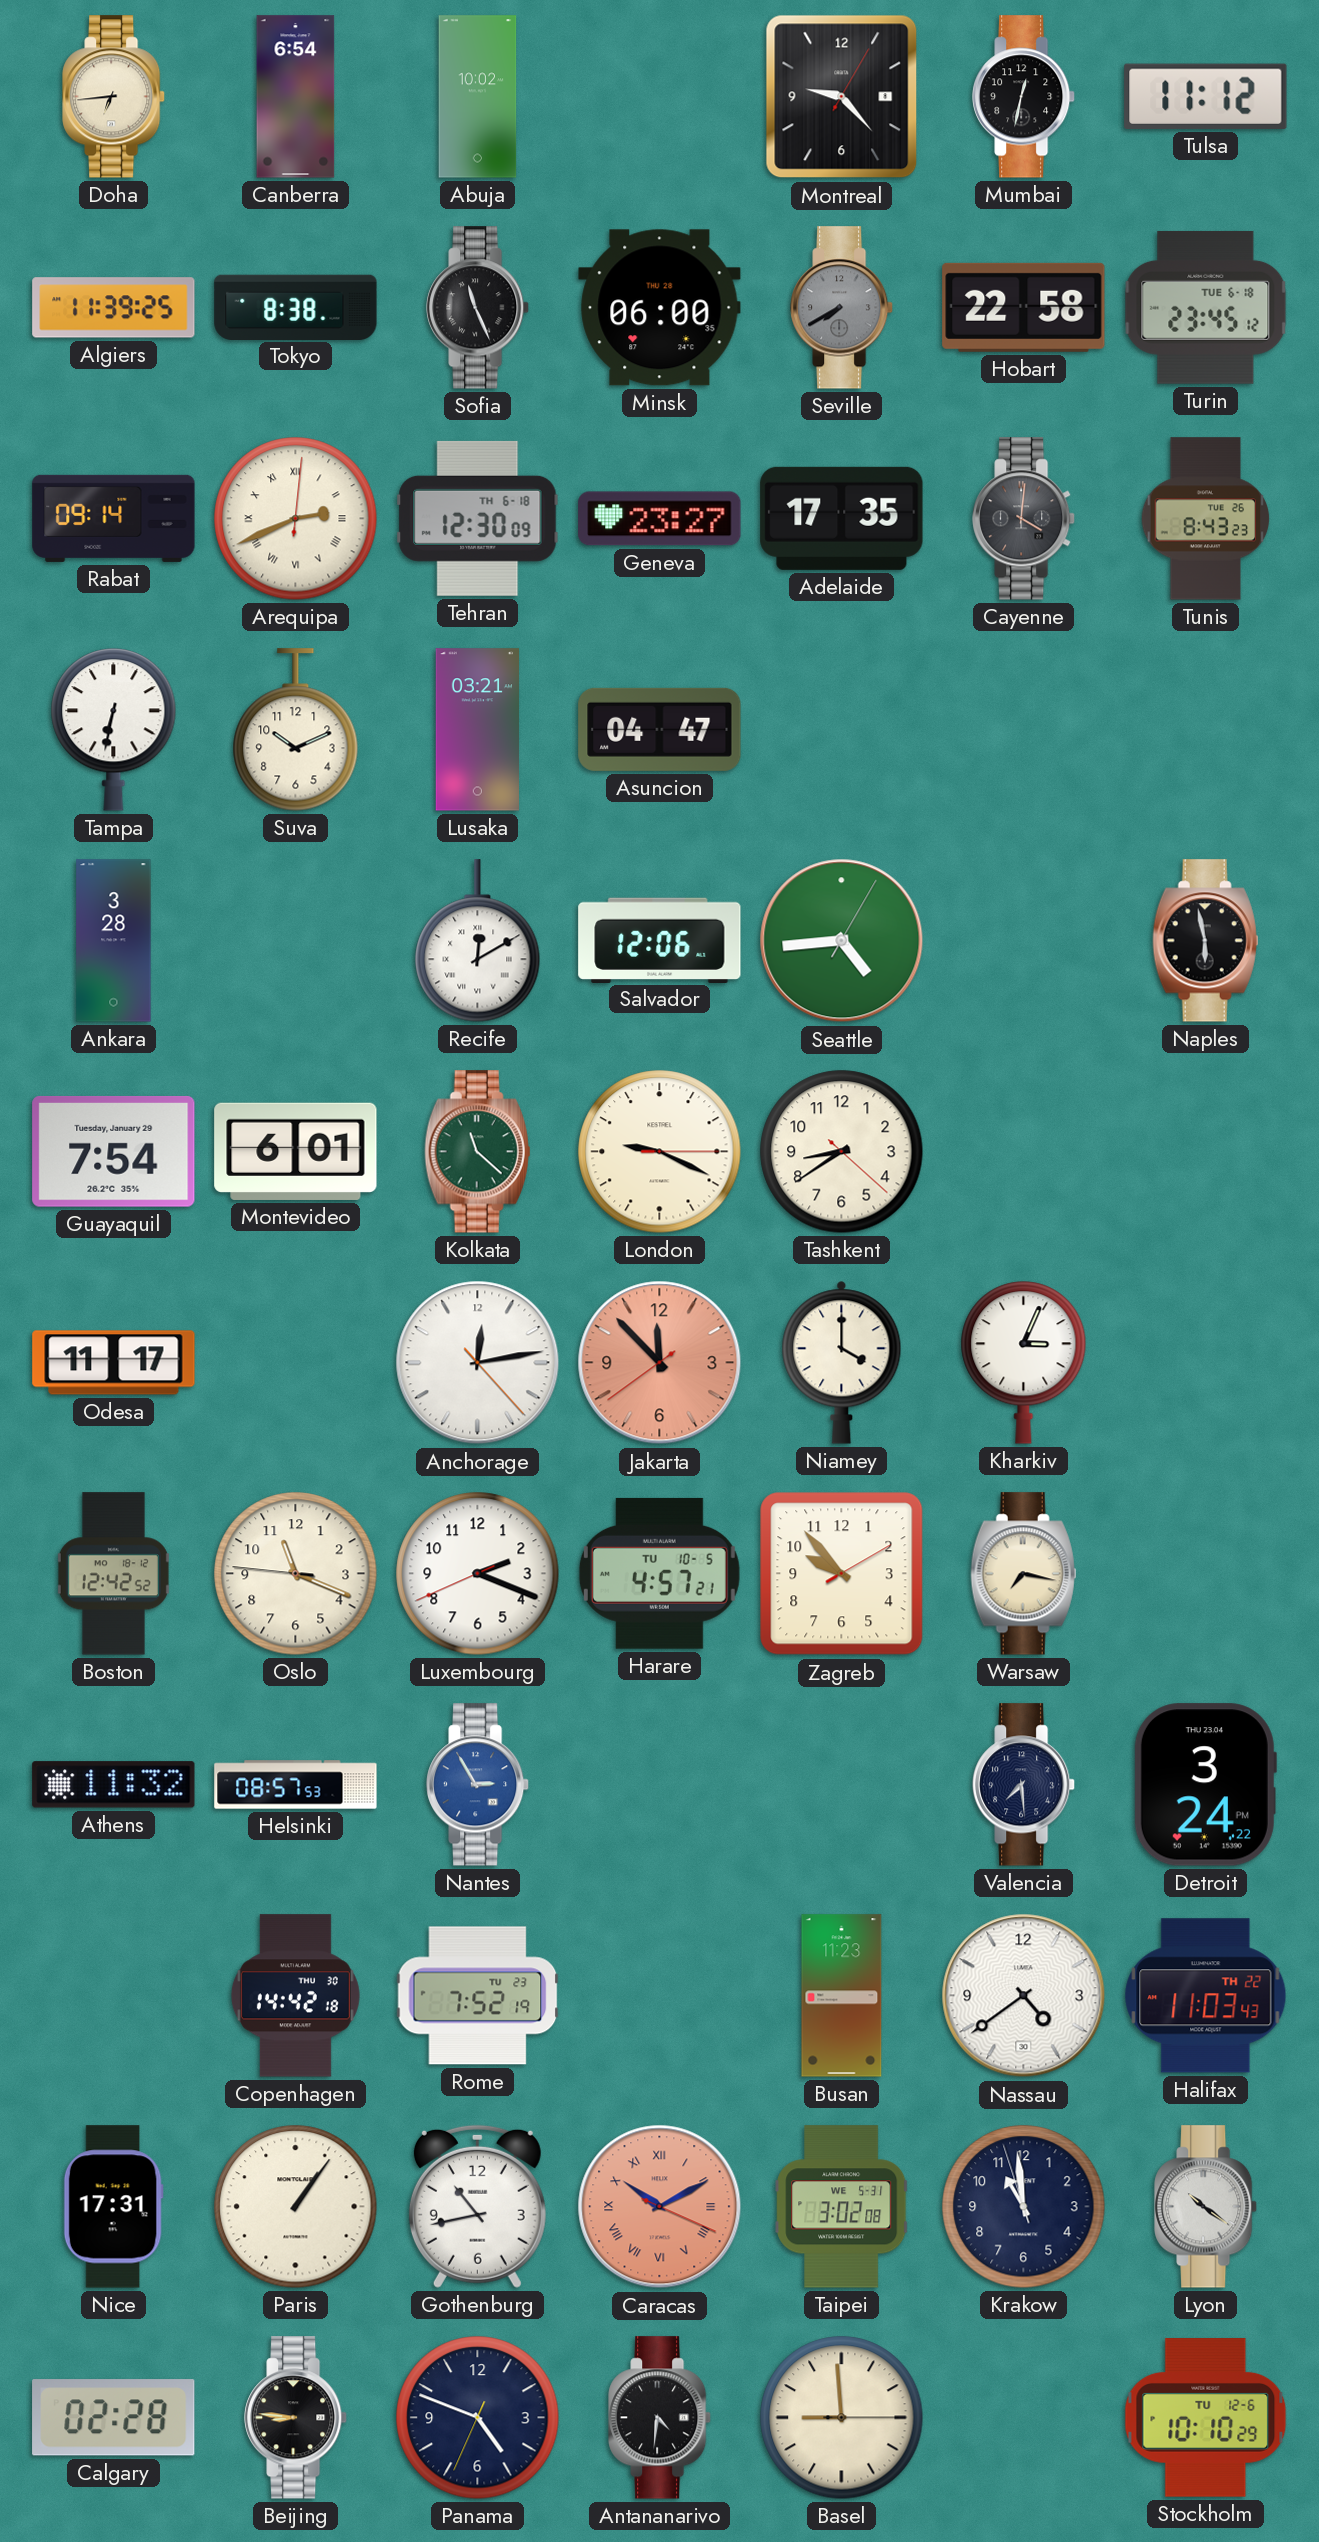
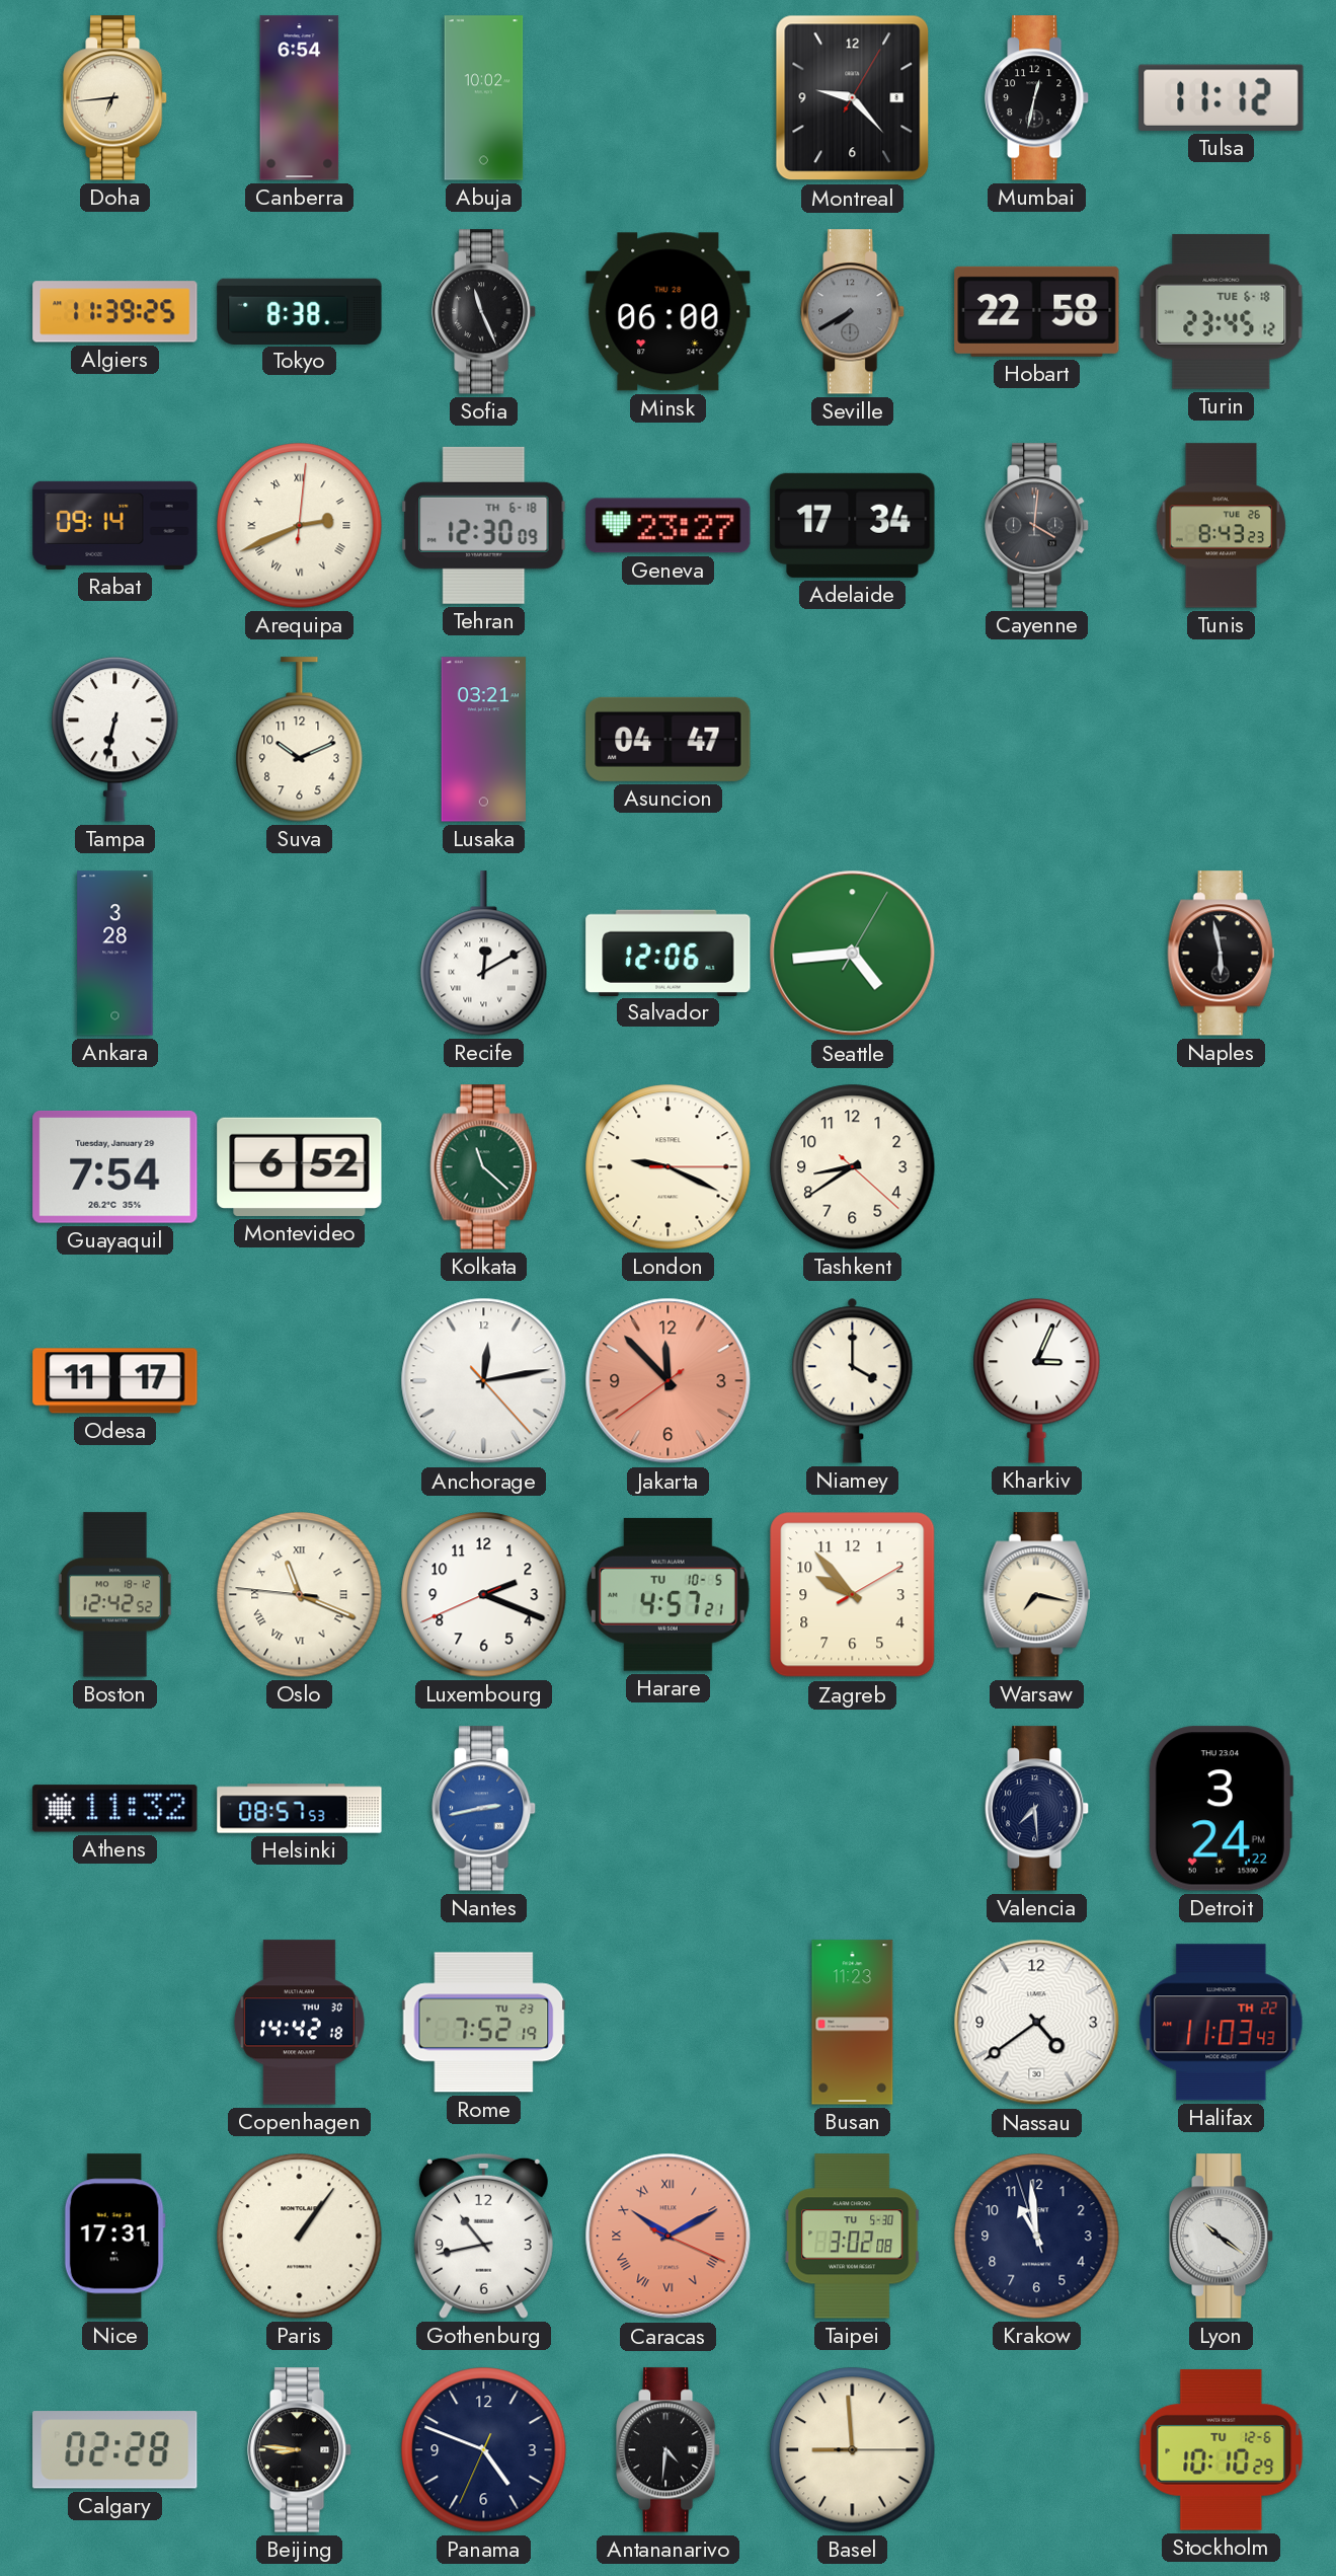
Adelaide: 17:35 -> 17:34 (853, 525)
Montevideo: 6:01 -> 6:52 (300, 1166)
Oslo numerals: Arabic -> Roman (300, 1595)
Nantes: 2:55 -> 2:43 (484, 1809)
Taipei date: WE 5-31 -> TU 5-30 (853, 2237)
